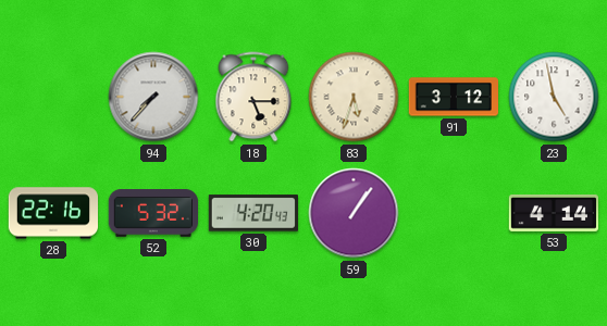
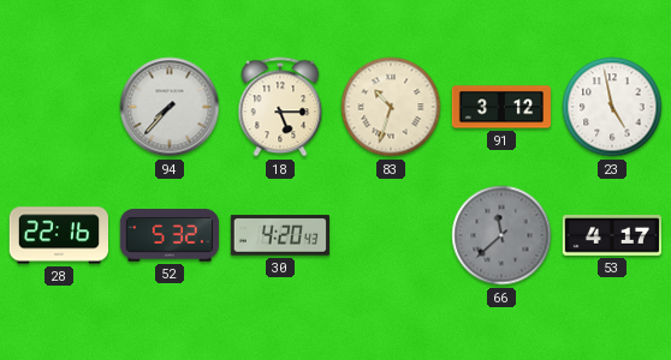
83: 5:33 -> 10:33 (391, 107)
59: 1:06 -> none (354, 213)
66: none -> 11:38 (501, 235)
53: 4:14 -> 4:17 (611, 236)
